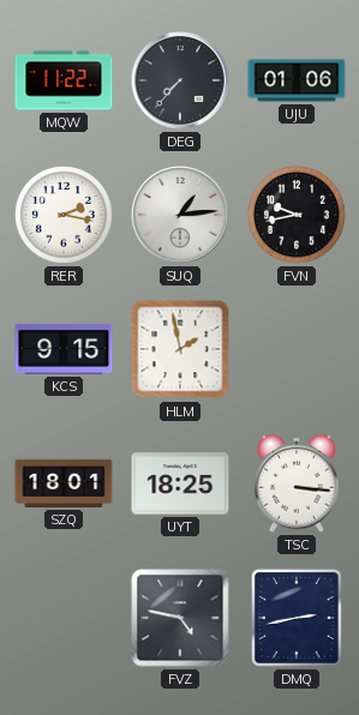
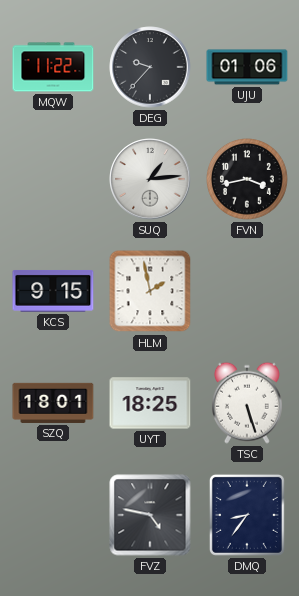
DEG: 7:37 -> 9:37 (150, 67)
RER: 2:17 -> none (65, 216)
FVN: 9:43 -> 3:43 (248, 180)
TSC: 3:16 -> 5:27 (247, 403)
DMQ: 2:43 -> 8:36 (247, 515)
